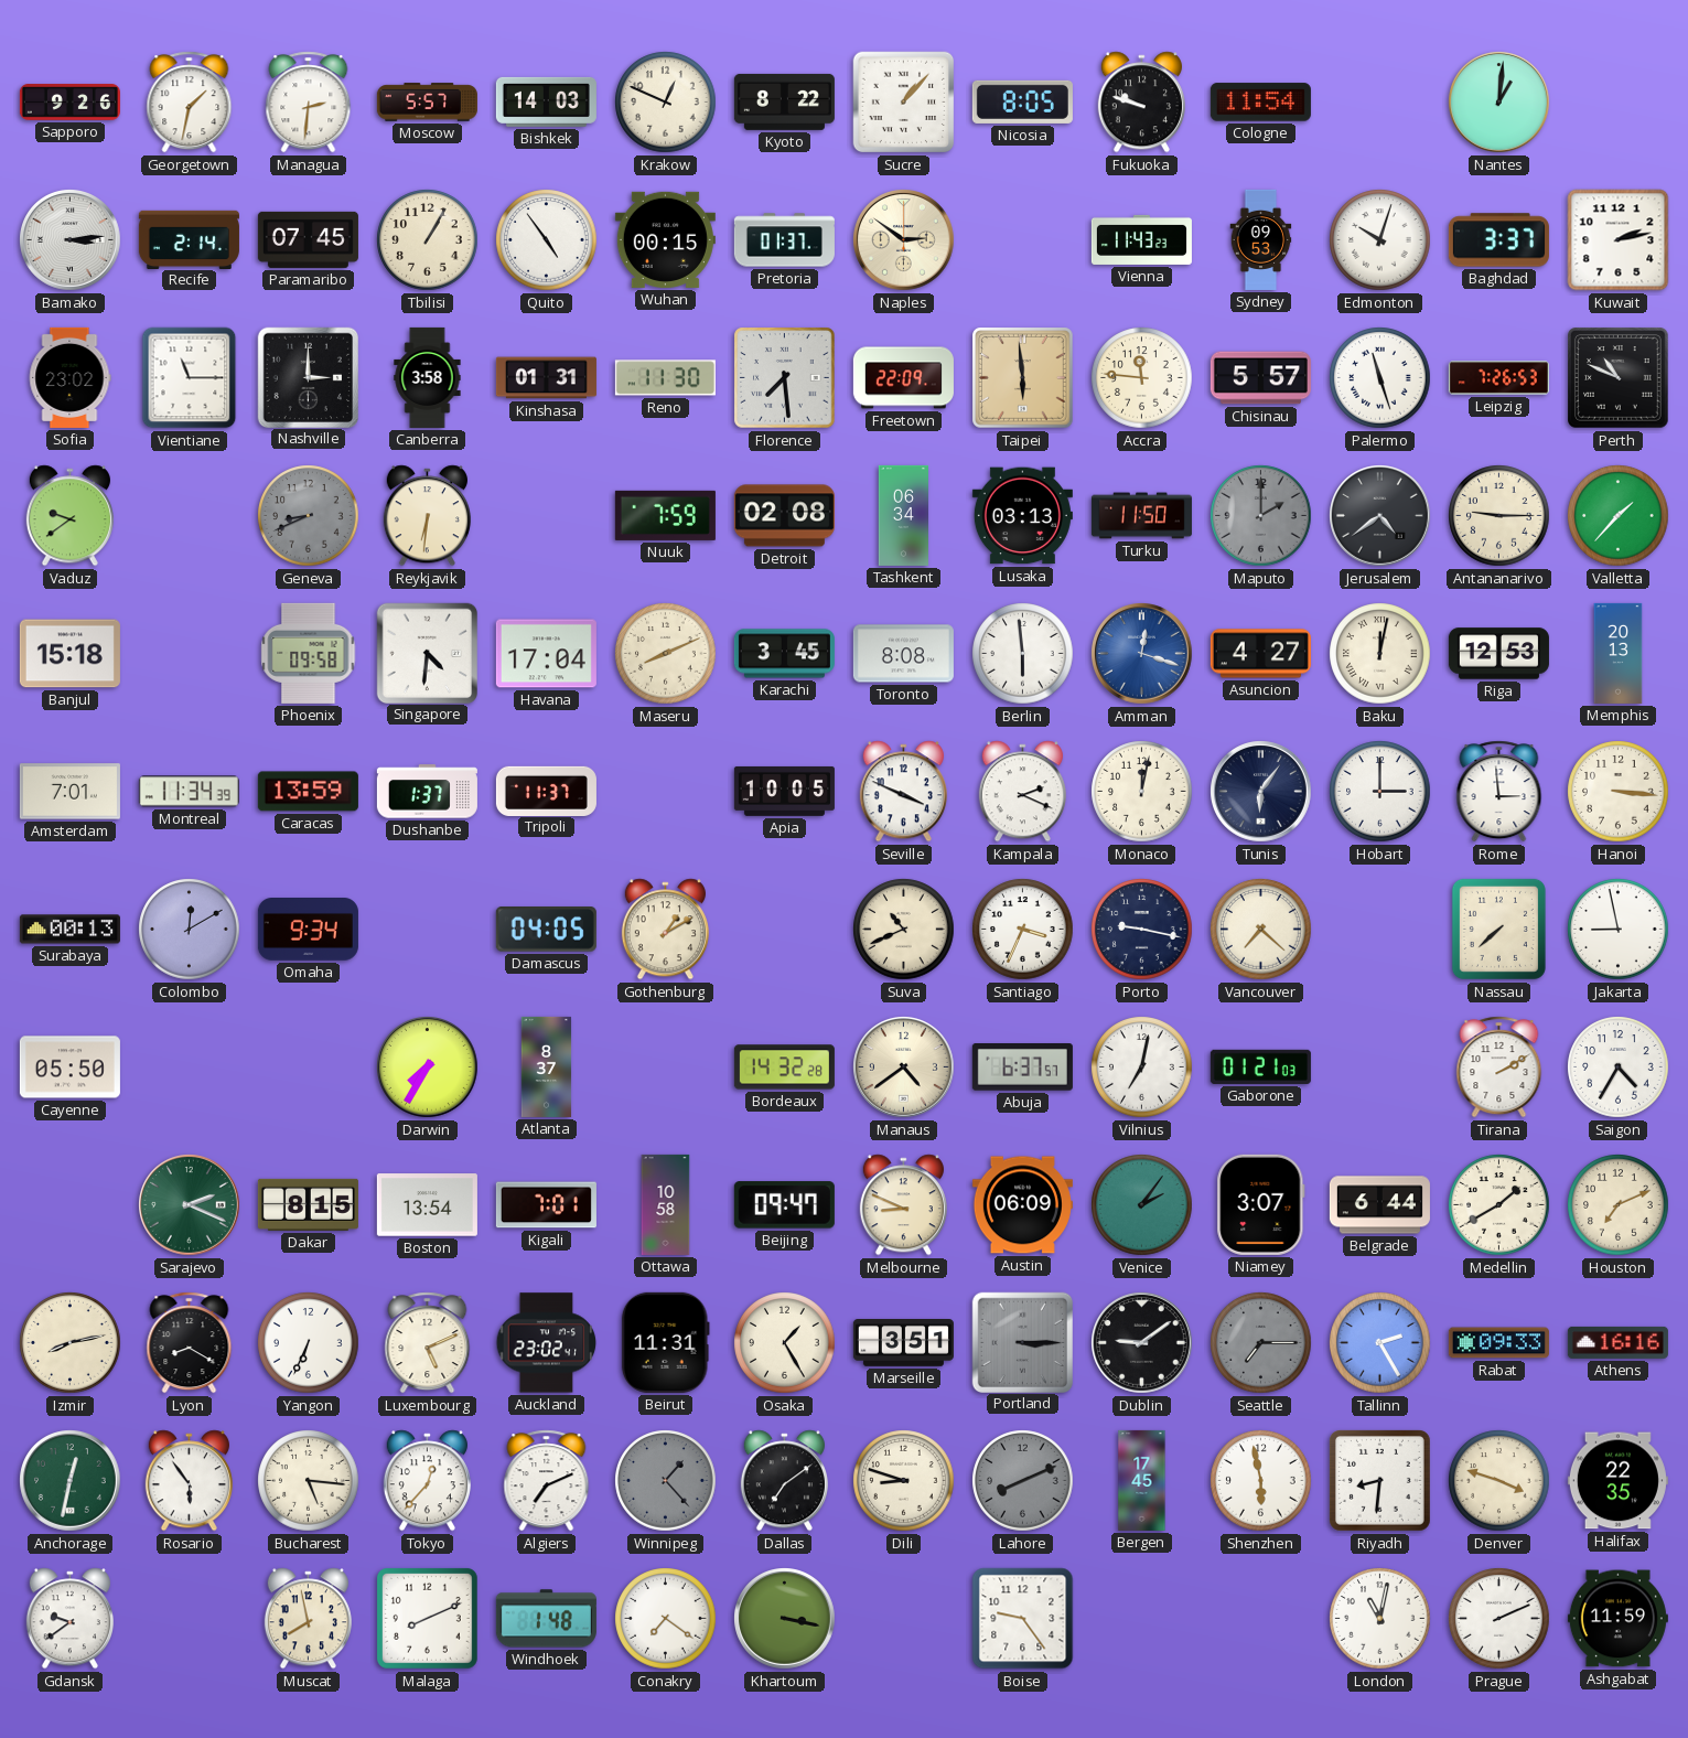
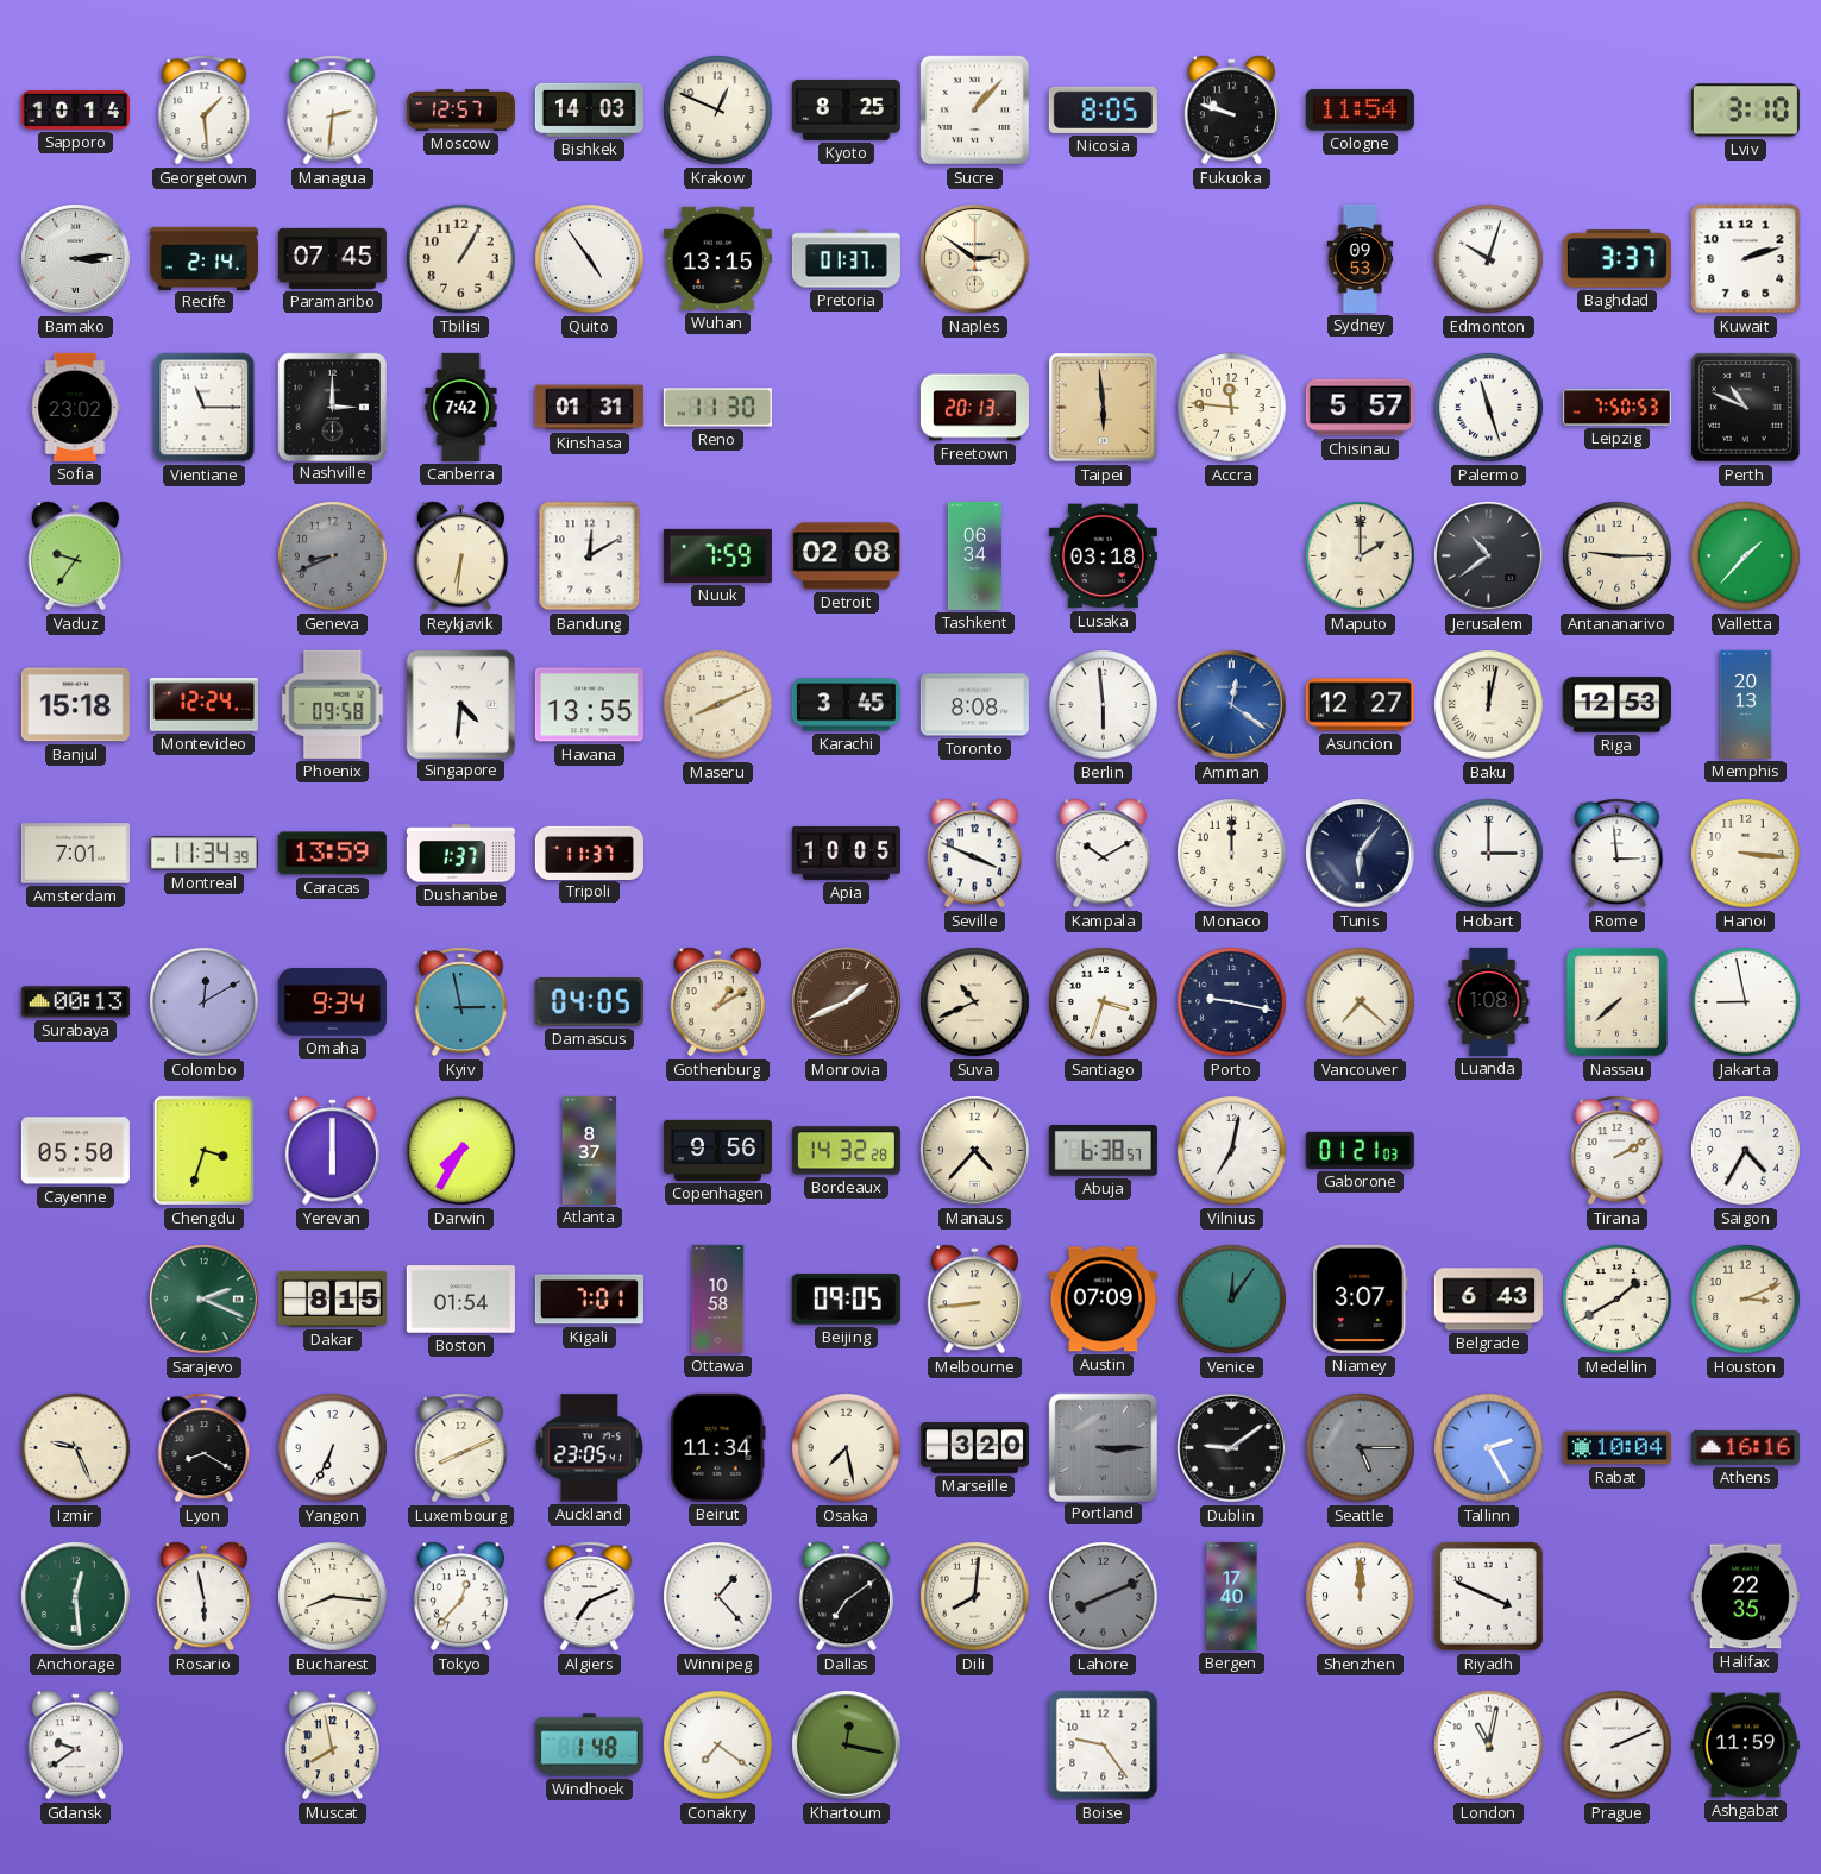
Sapporo: 9:26 -> 10:14 (75, 111)
Georgetown: 1:32 -> 1:29 (205, 111)
Moscow: 5:57 -> 12:57 (460, 111)
Kyoto: 8:22 -> 8:25 (846, 109)
Nantes: 1:01 -> none (1499, 103)
Lviv: none -> 3:10 (1745, 111)
Wuhan: 00:15 -> 13:15 (717, 258)
Vienna: 11:43 -> none (1141, 239)
Kuwait: 2:13 -> 2:12 (1746, 259)
Canberra: 3:58 -> 7:42 (461, 407)
Florence: 7:29 -> none (785, 378)
Freetown: 22:09 -> 20:13 (974, 408)
Leipzig: 7:26 -> 7:50 (1616, 408)
Vaduz: 9:39 -> 9:36 (75, 556)
Bandung: none -> 12:10 (590, 556)
Lusaka: 03:13 -> 03:18 (1103, 556)
Turku: 11:50 -> none (1141, 516)
Maputo dial: grey -> cream (1361, 556)
Jerusalem: 4:39 -> 10:39 (1489, 556)
Montevideo: none -> 12:24 (203, 705)
Havana: 17:04 -> 13:55 (589, 705)
Amman: 12:18 -> 12:21 (1232, 705)
Asuncion: 4:27 -> 12:27 (1360, 705)
Kampala: 2:19 -> 10:10 (1103, 854)
Monaco: 12:02 -> 12:00 (1232, 854)
Kyiv: none -> 2:58 (461, 1002)
Monrovia: none -> 1:41 (847, 1002)
Santiago: 3:34 -> 3:33 (1104, 1002)
Luanda: none -> 1:08 (1489, 1001)
Chengdu: none -> 3:33 (205, 1151)
Yerevan: none -> 6:00 (332, 1151)
Copenhagen: none -> 9:56 (717, 1150)
Manaus: 4:39 -> 4:37 (975, 1151)
Abuja: 6:37 -> 6:38 (1103, 1151)
Boston: 13:54 -> 01:54 (460, 1300)
Beijing: 09:47 -> 09:05 (846, 1300)
Melbourne: 8:49 -> 8:44 (974, 1300)
Austin: 06:09 -> 07:09 (1103, 1300)
Venice: 2:06 -> 12:06 (1232, 1300)
Belgrade: 6:44 -> 6:43 (1488, 1300)
Houston: 7:11 -> 3:11 (1746, 1300)
Izmir: 8:13 -> 9:26 (76, 1448)
Luxembourg: 5:11 -> 8:11 (461, 1448)
Auckland: 23:02 -> 23:05 (590, 1448)
Beirut: 11:31 -> 11:34 (717, 1447)
Osaka: 1:25 -> 7:28 (847, 1448)
Marseille: 3:51 -> 3:20 (974, 1448)
Seattle: 7:15 -> 5:15 (1361, 1448)
Rabat: 09:33 -> 10:04 (1616, 1448)
Anchorage: 12:32 -> 12:29 (76, 1597)
Rosario: 5:54 -> 5:58 (203, 1597)
Bucharest: 5:16 -> 8:16 (333, 1597)
Winnipeg dial: grey -> white (718, 1597)
Dili: 8:48 -> 8:01 (975, 1597)
Bergen: 17:45 -> 17:40 (1232, 1596)
Shenzhen: 5:58 -> 12:00 (1361, 1597)
Riyadh: 8:31 -> 3:49 (1488, 1596)
Denver: 3:48 -> none (1499, 1481)
Malaga: 8:11 -> none (427, 1618)
Khartoum: 3:17 -> 12:17 (847, 1746)
